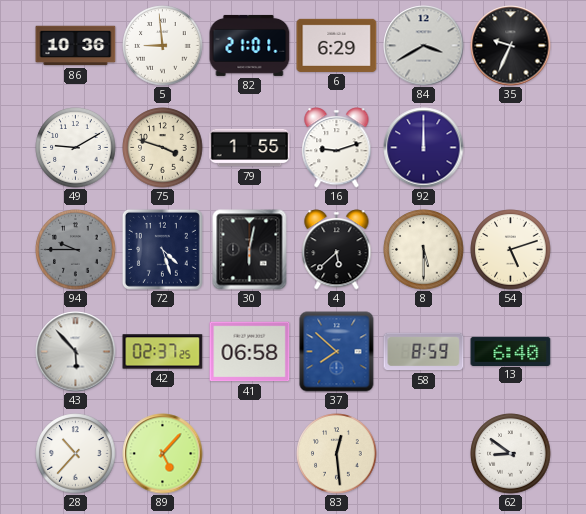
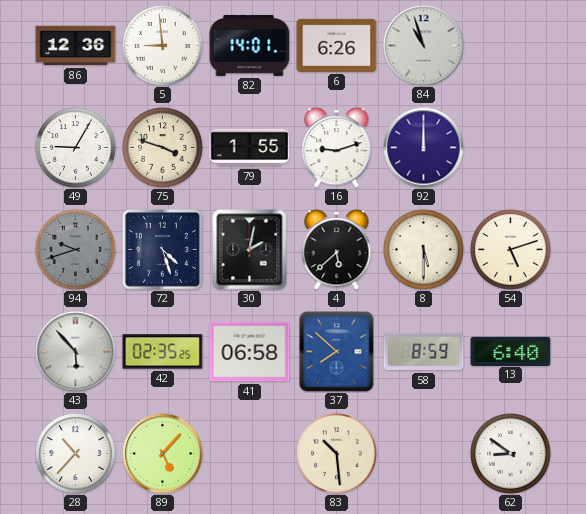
86: 10:36 -> 12:36 (76, 46)
82: 21:01 -> 14:01 (250, 45)
6: 6:29 -> 6:26 (337, 45)
84: 3:40 -> 10:57 (424, 46)
35: 9:34 -> none (511, 46)
49: 9:10 -> 9:05 (76, 148)
94: 9:45 -> 9:42 (76, 250)
30: 6:02 -> 2:02 (250, 250)
42: 02:37 -> 02:35 (163, 352)
83: 12:29 -> 10:29 (337, 454)
